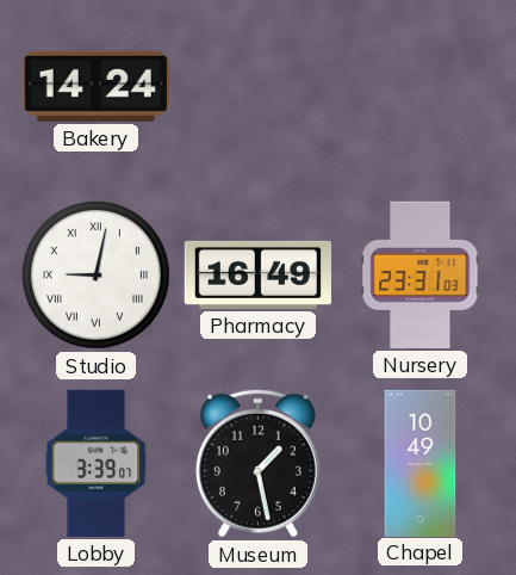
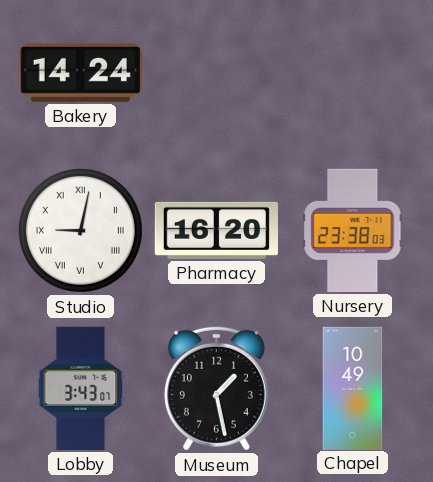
Pharmacy: 16:49 -> 16:20 (216, 230)
Nursery: 23:31 -> 23:38 (353, 230)
Lobby: 3:39 -> 3:43 (81, 388)
